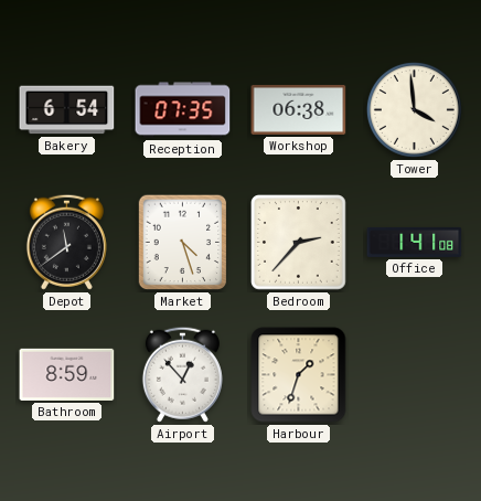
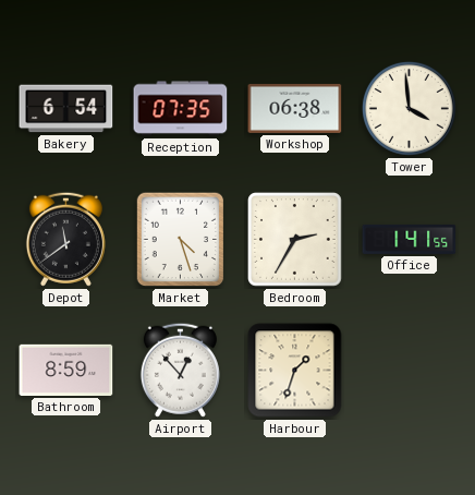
Bedroom: 2:37 -> 2:35 (295, 240)
Office: 1:41:08 -> 1:41:55 (410, 239)
